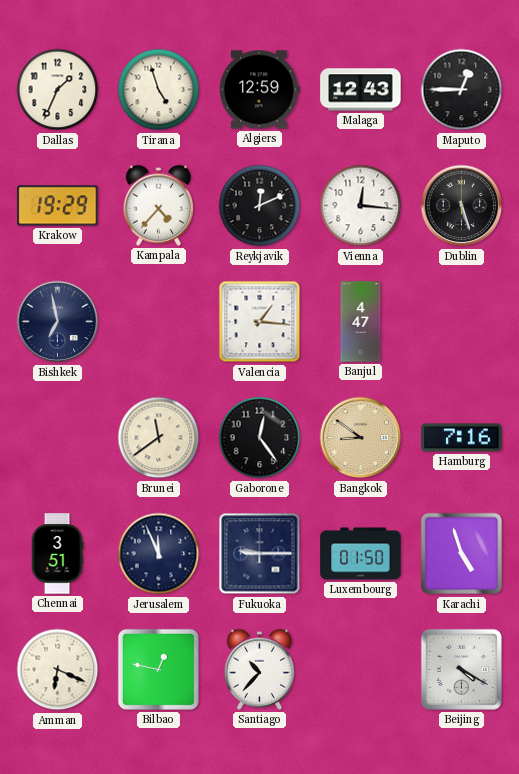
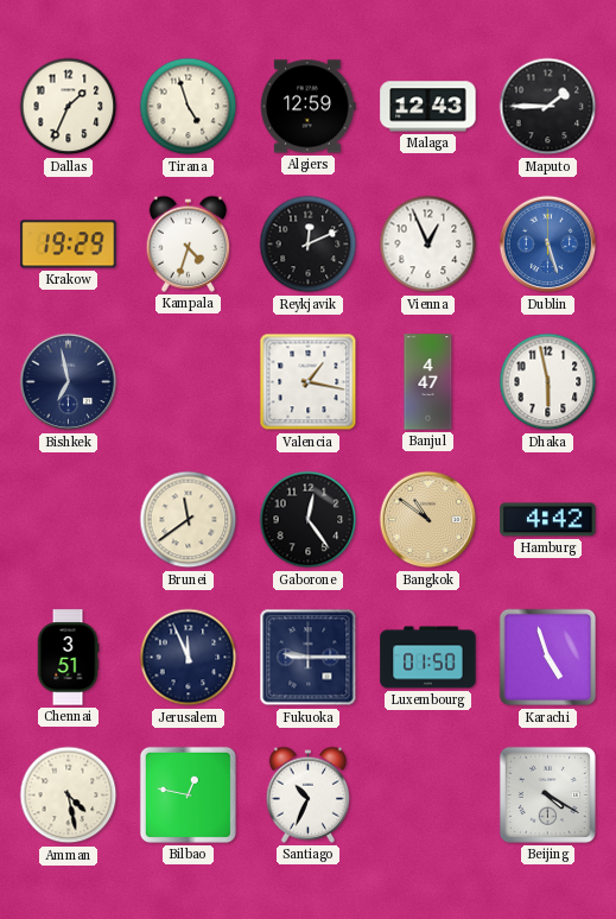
Maputo: 12:45 -> 1:45 (548, 107)
Kampala: 4:37 -> 4:33 (189, 243)
Vienna: 12:16 -> 12:56 (428, 245)
Dublin dial: black -> blue (548, 245)
Valencia: 1:16 -> 1:17 (309, 382)
Dhaka: none -> 5:58 (548, 382)
Bangkok: 8:51 -> 10:51 (428, 520)
Hamburg: 7:16 -> 4:42 (548, 520)
Amman: 6:19 -> 4:28 (69, 796)
Santiago: 10:37 -> 10:34 (309, 794)
